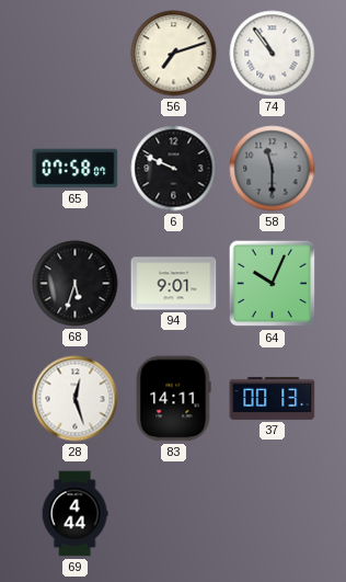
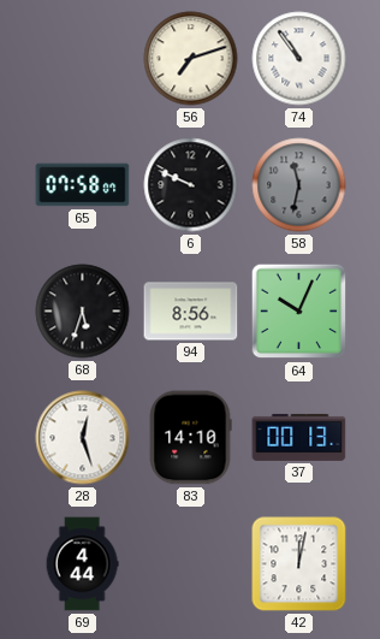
58: 11:30 -> 11:32 (299, 185)
94: 9:01 -> 8:56 (191, 312)
83: 14:11 -> 14:10 (190, 438)
42: none -> 12:02 (299, 564)
